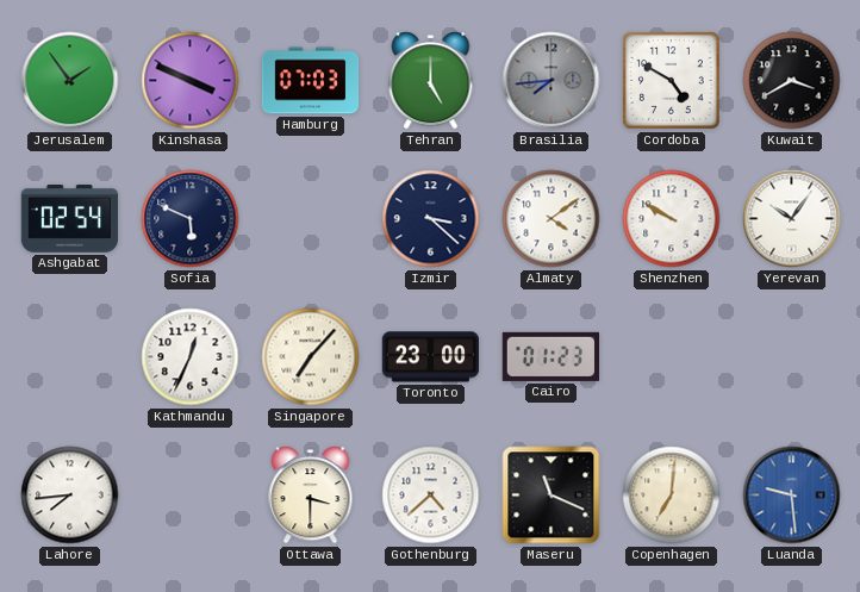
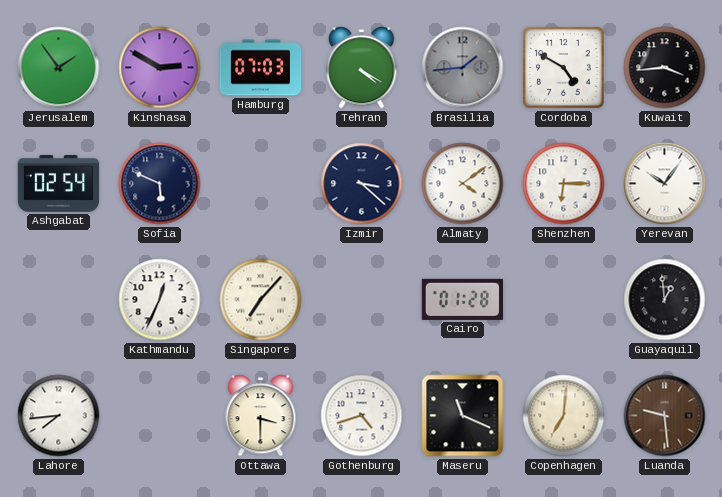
Kinshasa: 3:49 -> 2:50 (160, 68)
Tehran: 5:00 -> 4:20 (362, 68)
Brasilia: 7:44 -> 1:44 (463, 68)
Kuwait: 3:40 -> 3:44 (665, 68)
Shenzhen: 9:50 -> 6:15 (564, 184)
Toronto: 23:00 -> none (430, 357)
Cairo: 01:23 -> 01:28 (462, 299)
Guayaquil: none -> 12:59 (665, 300)
Gothenburg: 4:38 -> 4:42 (362, 416)
Luanda dial: blue -> brown (665, 416)
